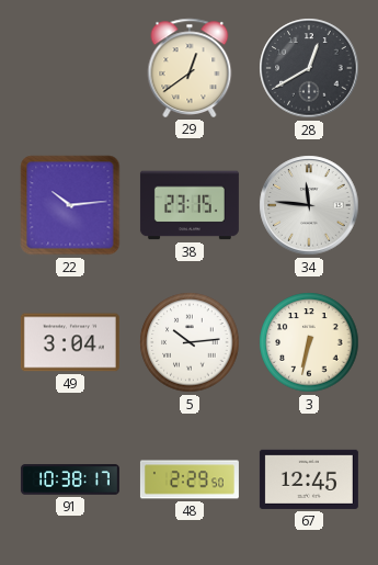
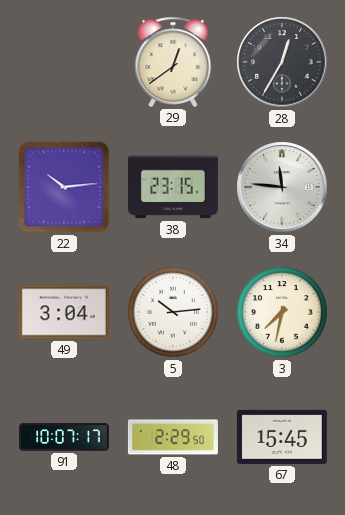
28: 12:40 -> 12:35 (282, 62)
3: 6:32 -> 7:32 (282, 312)
91: 10:38 -> 10:07 (64, 437)
67: 12:45 -> 15:45 (282, 437)
